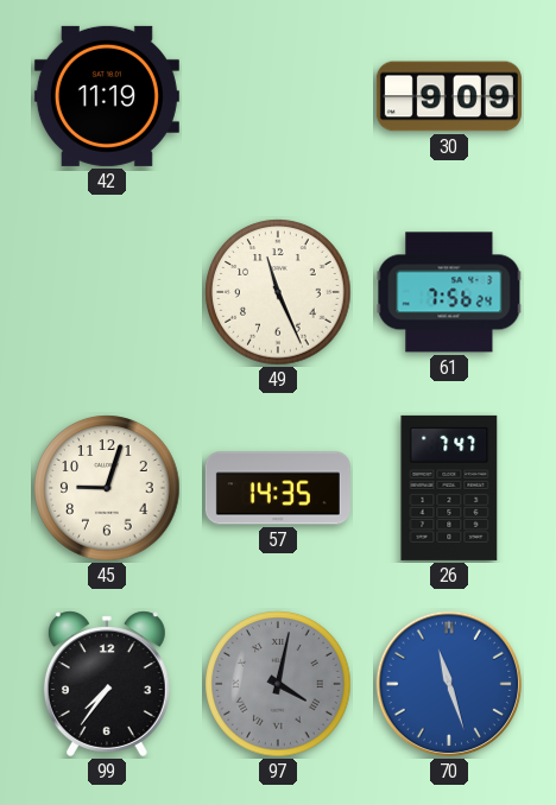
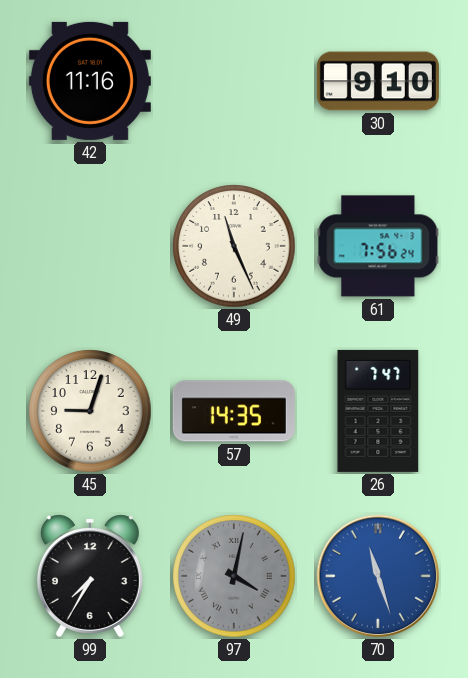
42: 11:19 -> 11:16 (90, 81)
30: 9:09 -> 9:10 (378, 81)
99: 7:36 -> 7:35 (90, 576)
